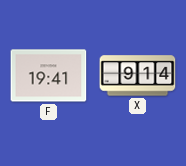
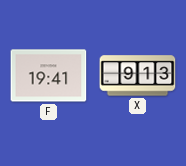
X: 9:14 -> 9:13 (138, 76)
